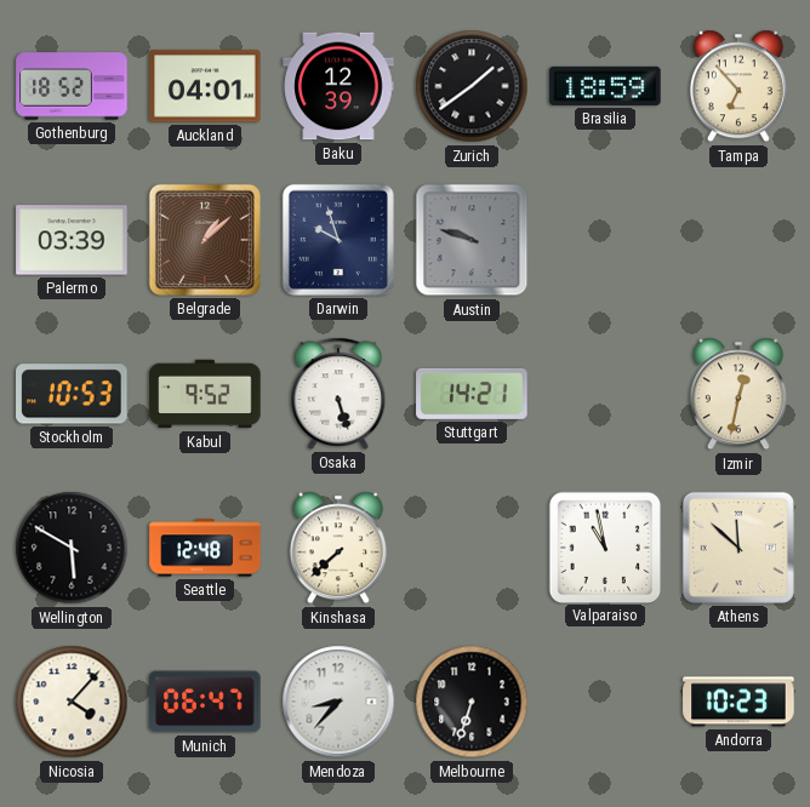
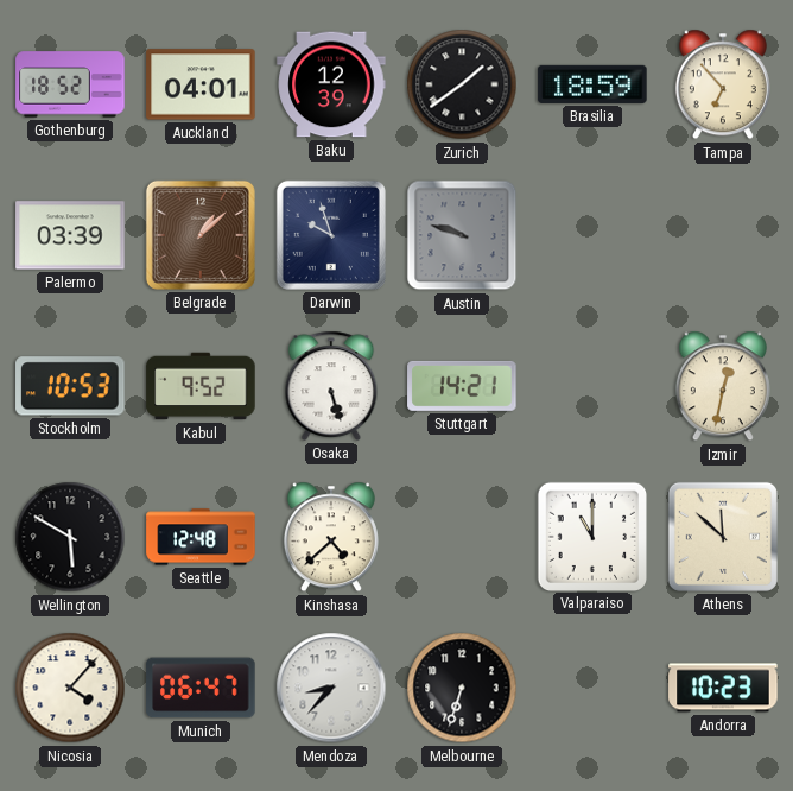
Kinshasa: 7:38 -> 4:38 (331, 537)
Valparaiso: 10:58 -> 11:00 (591, 536)
